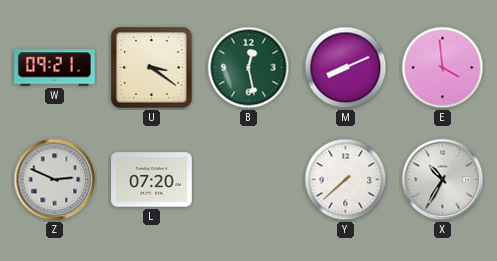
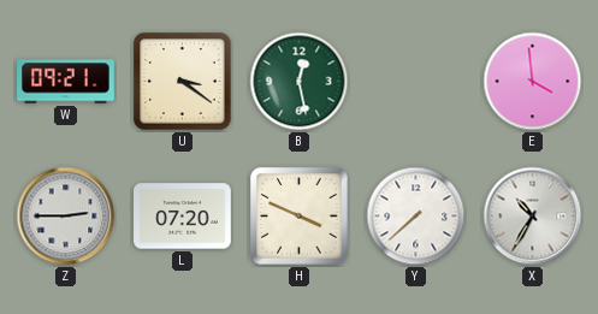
M: 8:11 -> none (346, 68)
Z: 2:49 -> 2:45 (66, 217)
H: none -> 3:49 (300, 217)
